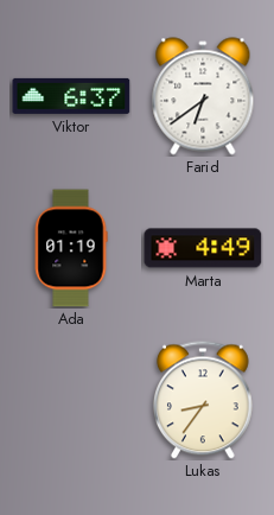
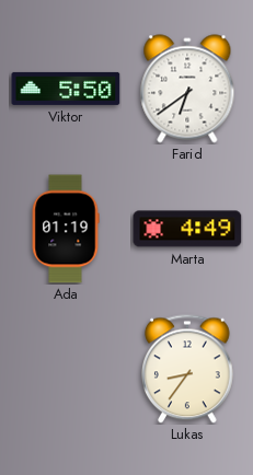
Viktor: 6:37 -> 5:50 (66, 89)
